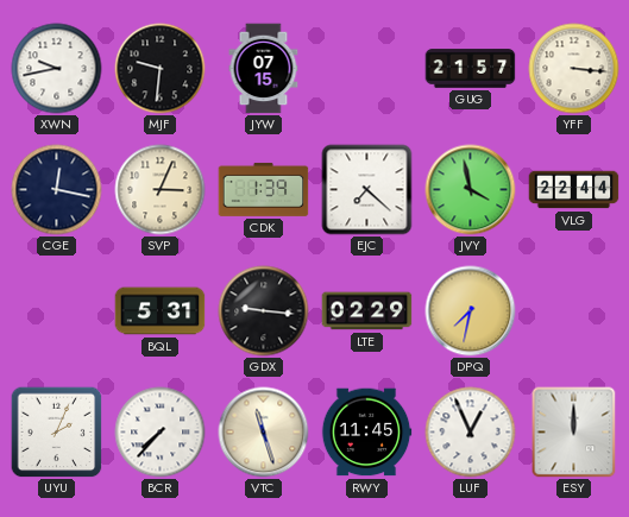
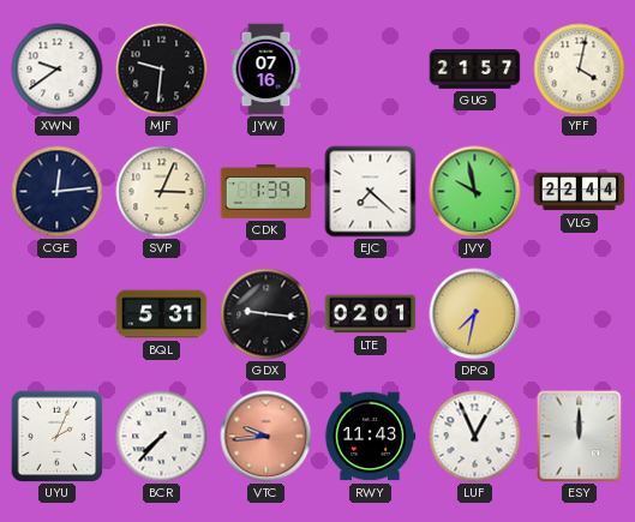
XWN: 9:43 -> 9:39 (58, 70)
JYW: 07:15 -> 07:16 (266, 70)
YFF: 3:16 -> 4:02 (580, 70)
CGE: 12:17 -> 12:14 (58, 192)
JVY: 3:58 -> 9:58 (475, 192)
LTE: 02:29 -> 02:01 (371, 314)
VTC: 11:27 -> 9:44 (266, 437)
VTC dial: cream -> salmon (266, 437)
RWY: 11:45 -> 11:43 (370, 437)
